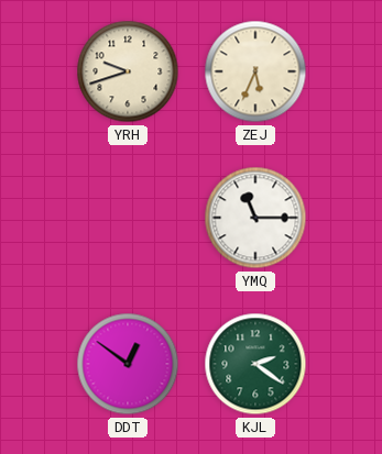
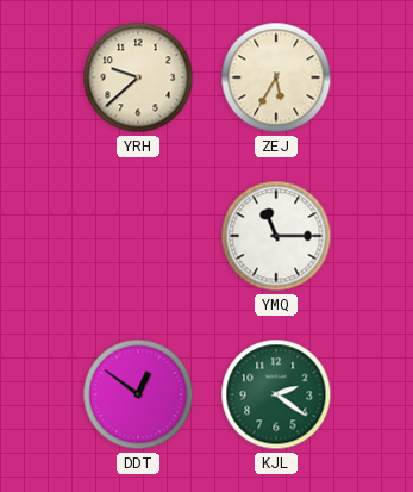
YRH: 9:42 -> 9:38 (138, 77)
ZEJ: 5:34 -> 5:35 (276, 77)
